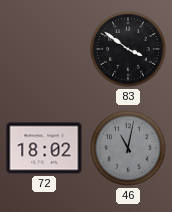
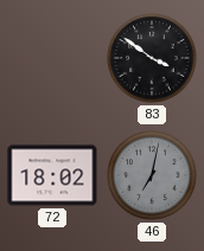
46: 11:02 -> 7:02 (152, 175)
